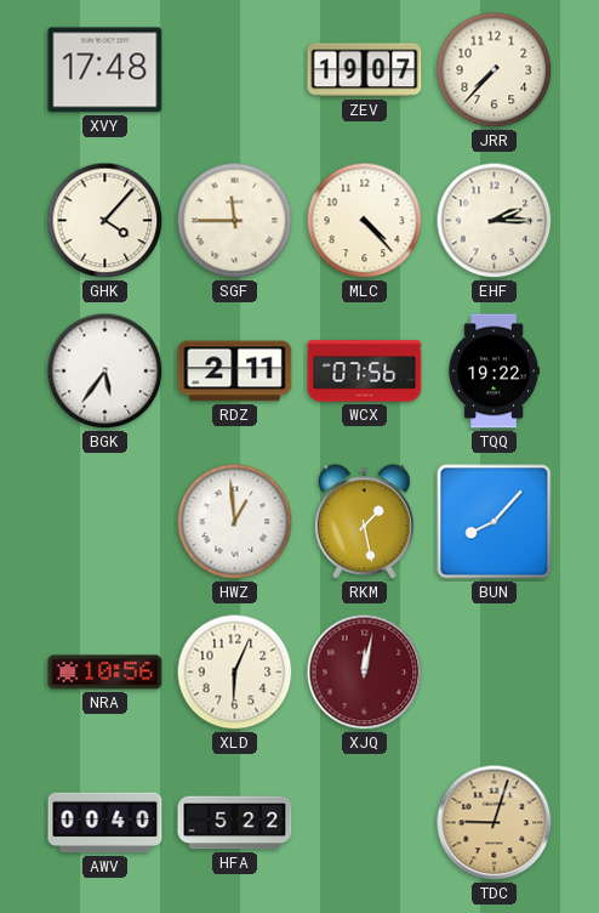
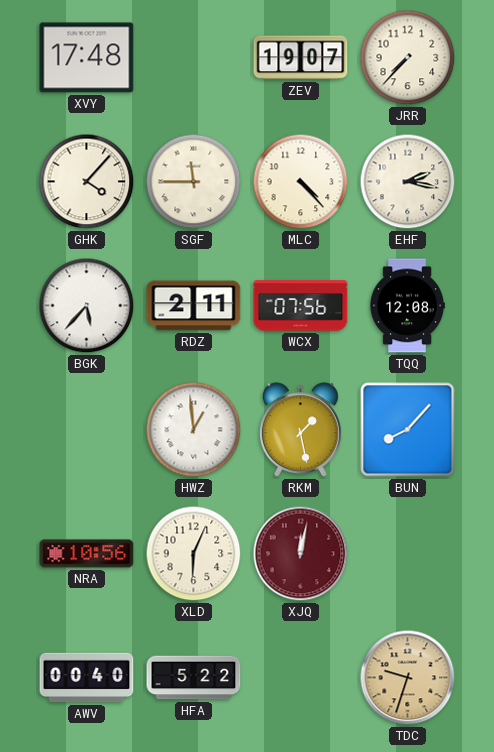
EHF: 2:15 -> 2:17 (408, 182)
BGK: 5:36 -> 5:37 (87, 306)
TQQ: 19:22 -> 12:08 (407, 306)
TDC: 9:03 -> 9:33 (408, 678)
